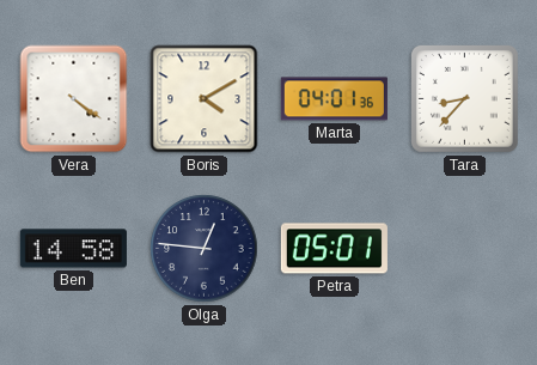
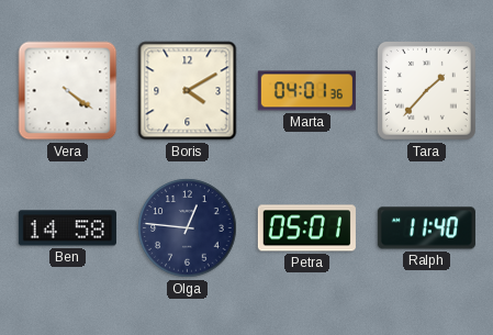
Tara: 8:37 -> 1:37 (426, 90)
Ralph: none -> 11:40 (426, 228)
